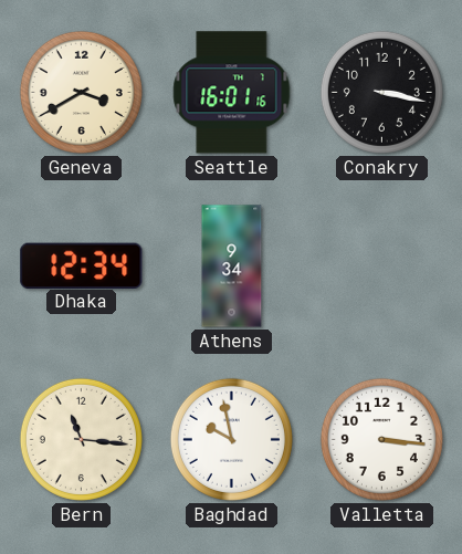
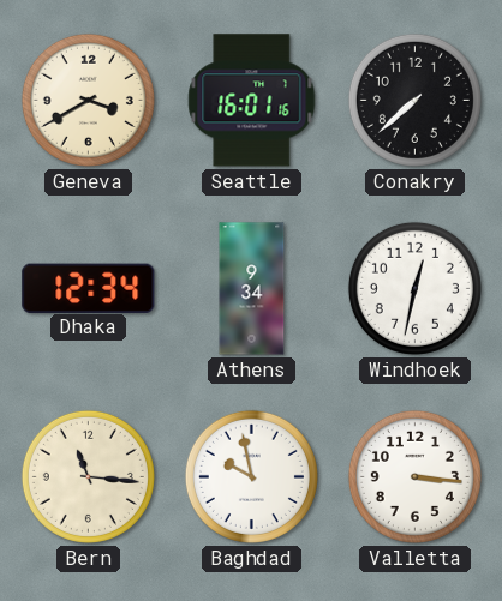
Conakry: 3:17 -> 7:38 (414, 100)
Windhoek: none -> 12:32 (414, 288)
